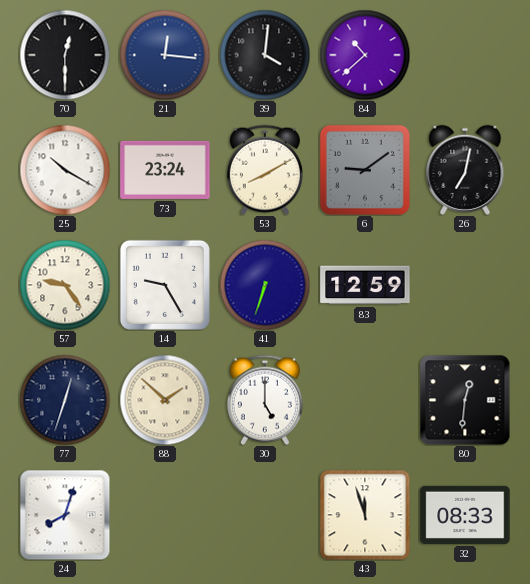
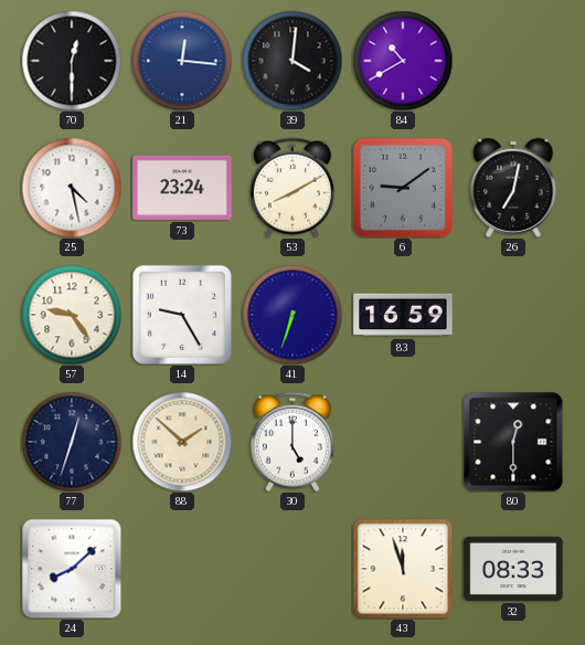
84: 10:38 -> 10:40 (403, 61)
25: 10:20 -> 4:28 (72, 188)
83: 12:59 -> 16:59 (403, 315)
80: 12:31 -> 12:30 (513, 442)
24: 8:03 -> 8:08 (72, 569)
